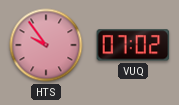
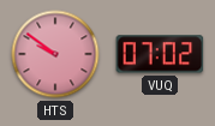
HTS: 9:54 -> 9:51 (55, 54)
